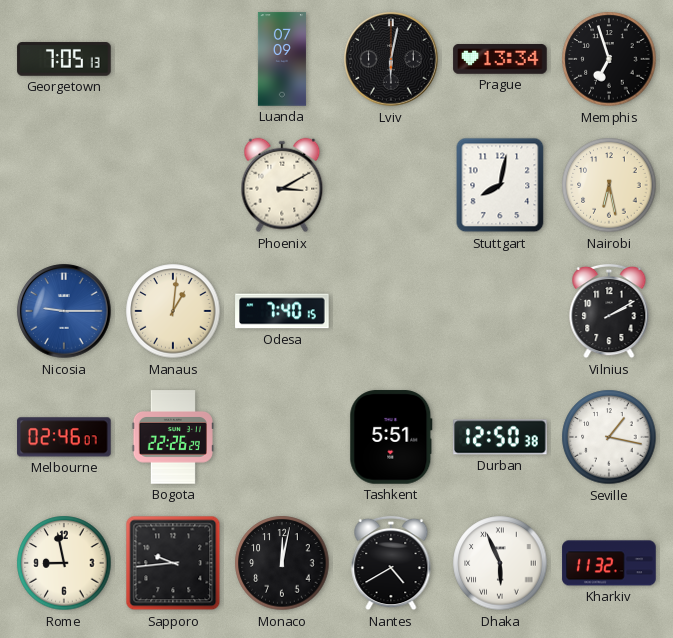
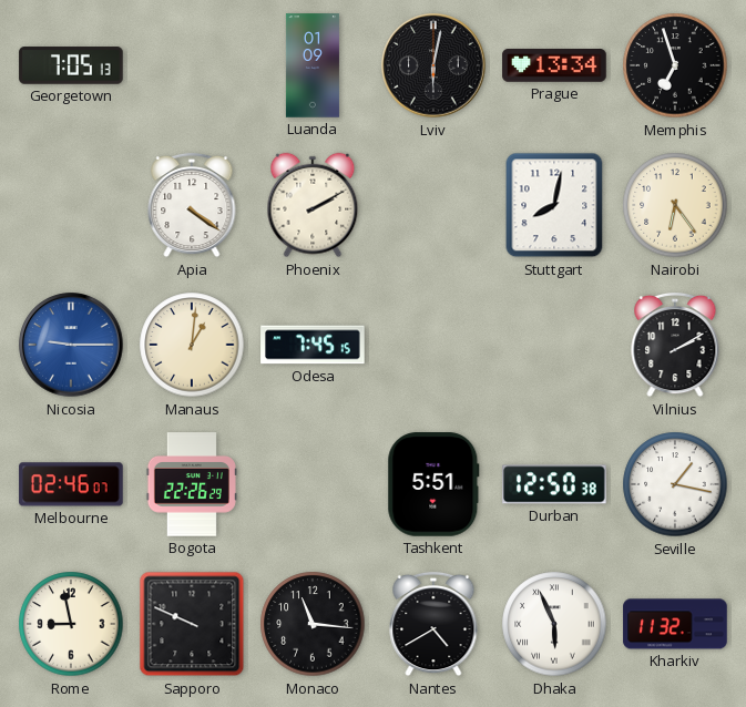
Luanda: 07:09 -> 01:09 (313, 65)
Apia: none -> 4:21 (192, 205)
Phoenix: 3:10 -> 2:10 (313, 205)
Nairobi: 6:28 -> 6:24 (675, 205)
Odesa: 7:40 -> 7:45 (313, 345)
Sapporo: 9:44 -> 9:49 (192, 624)
Monaco: 12:02 -> 11:16 (313, 624)
